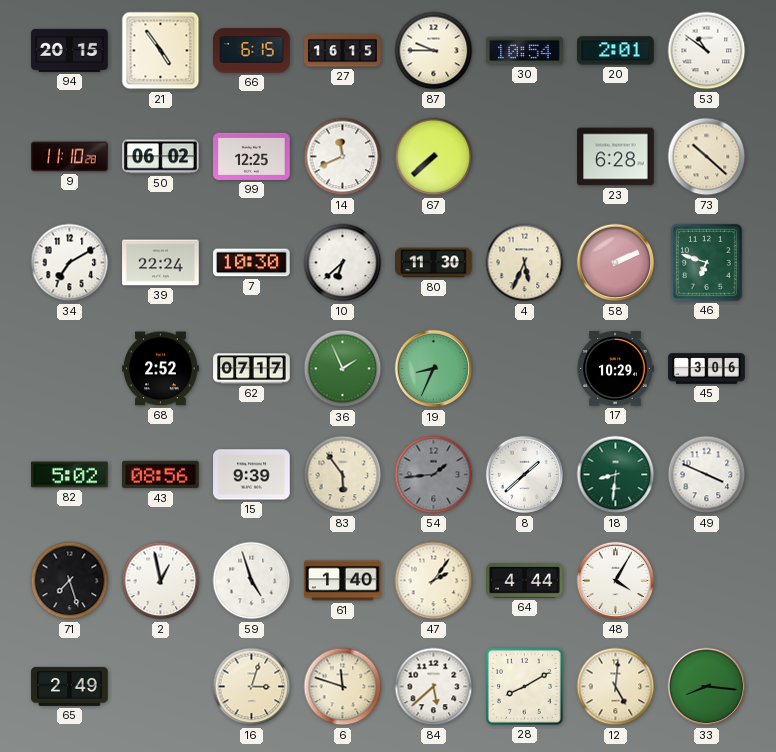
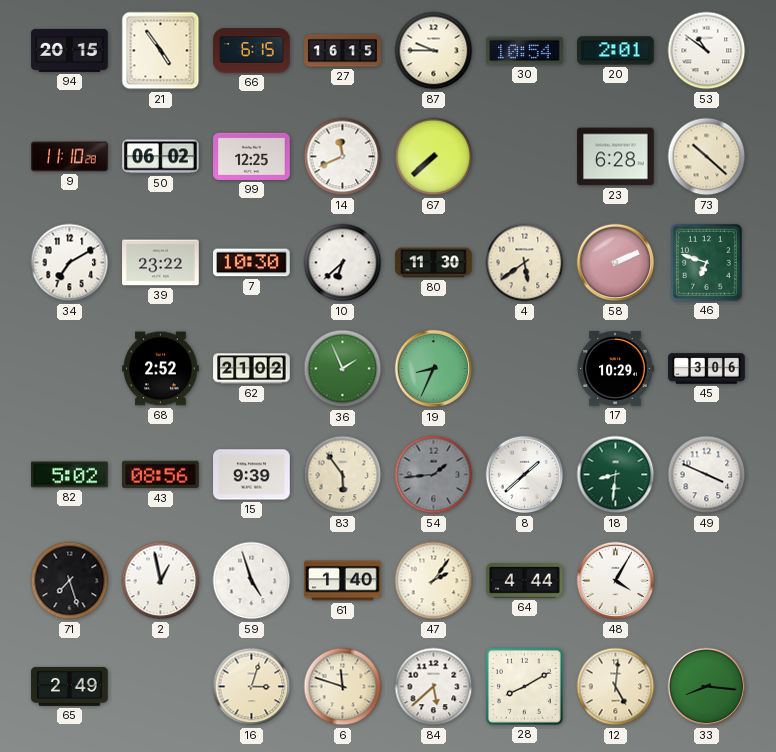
39: 22:24 -> 23:22 (161, 263)
4: 5:34 -> 5:39 (525, 263)
62: 07:17 -> 21:02 (252, 369)
